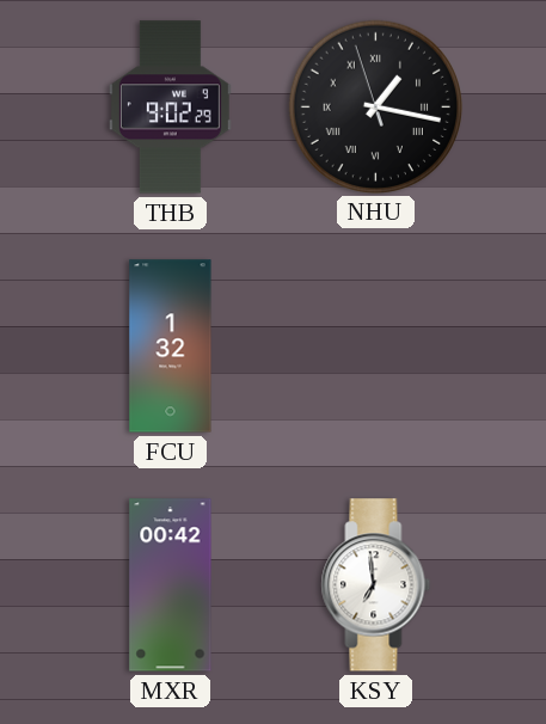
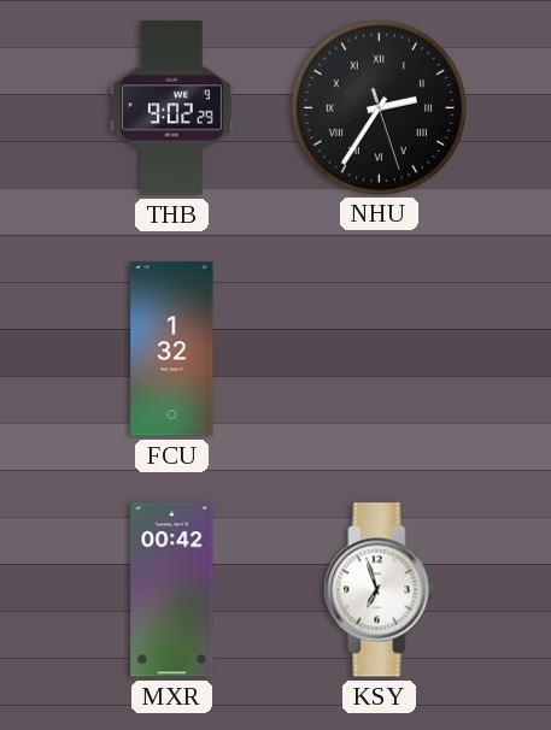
NHU: 1:16 -> 2:35 (379, 107)
KSY: 6:59 -> 6:57 (380, 590)
